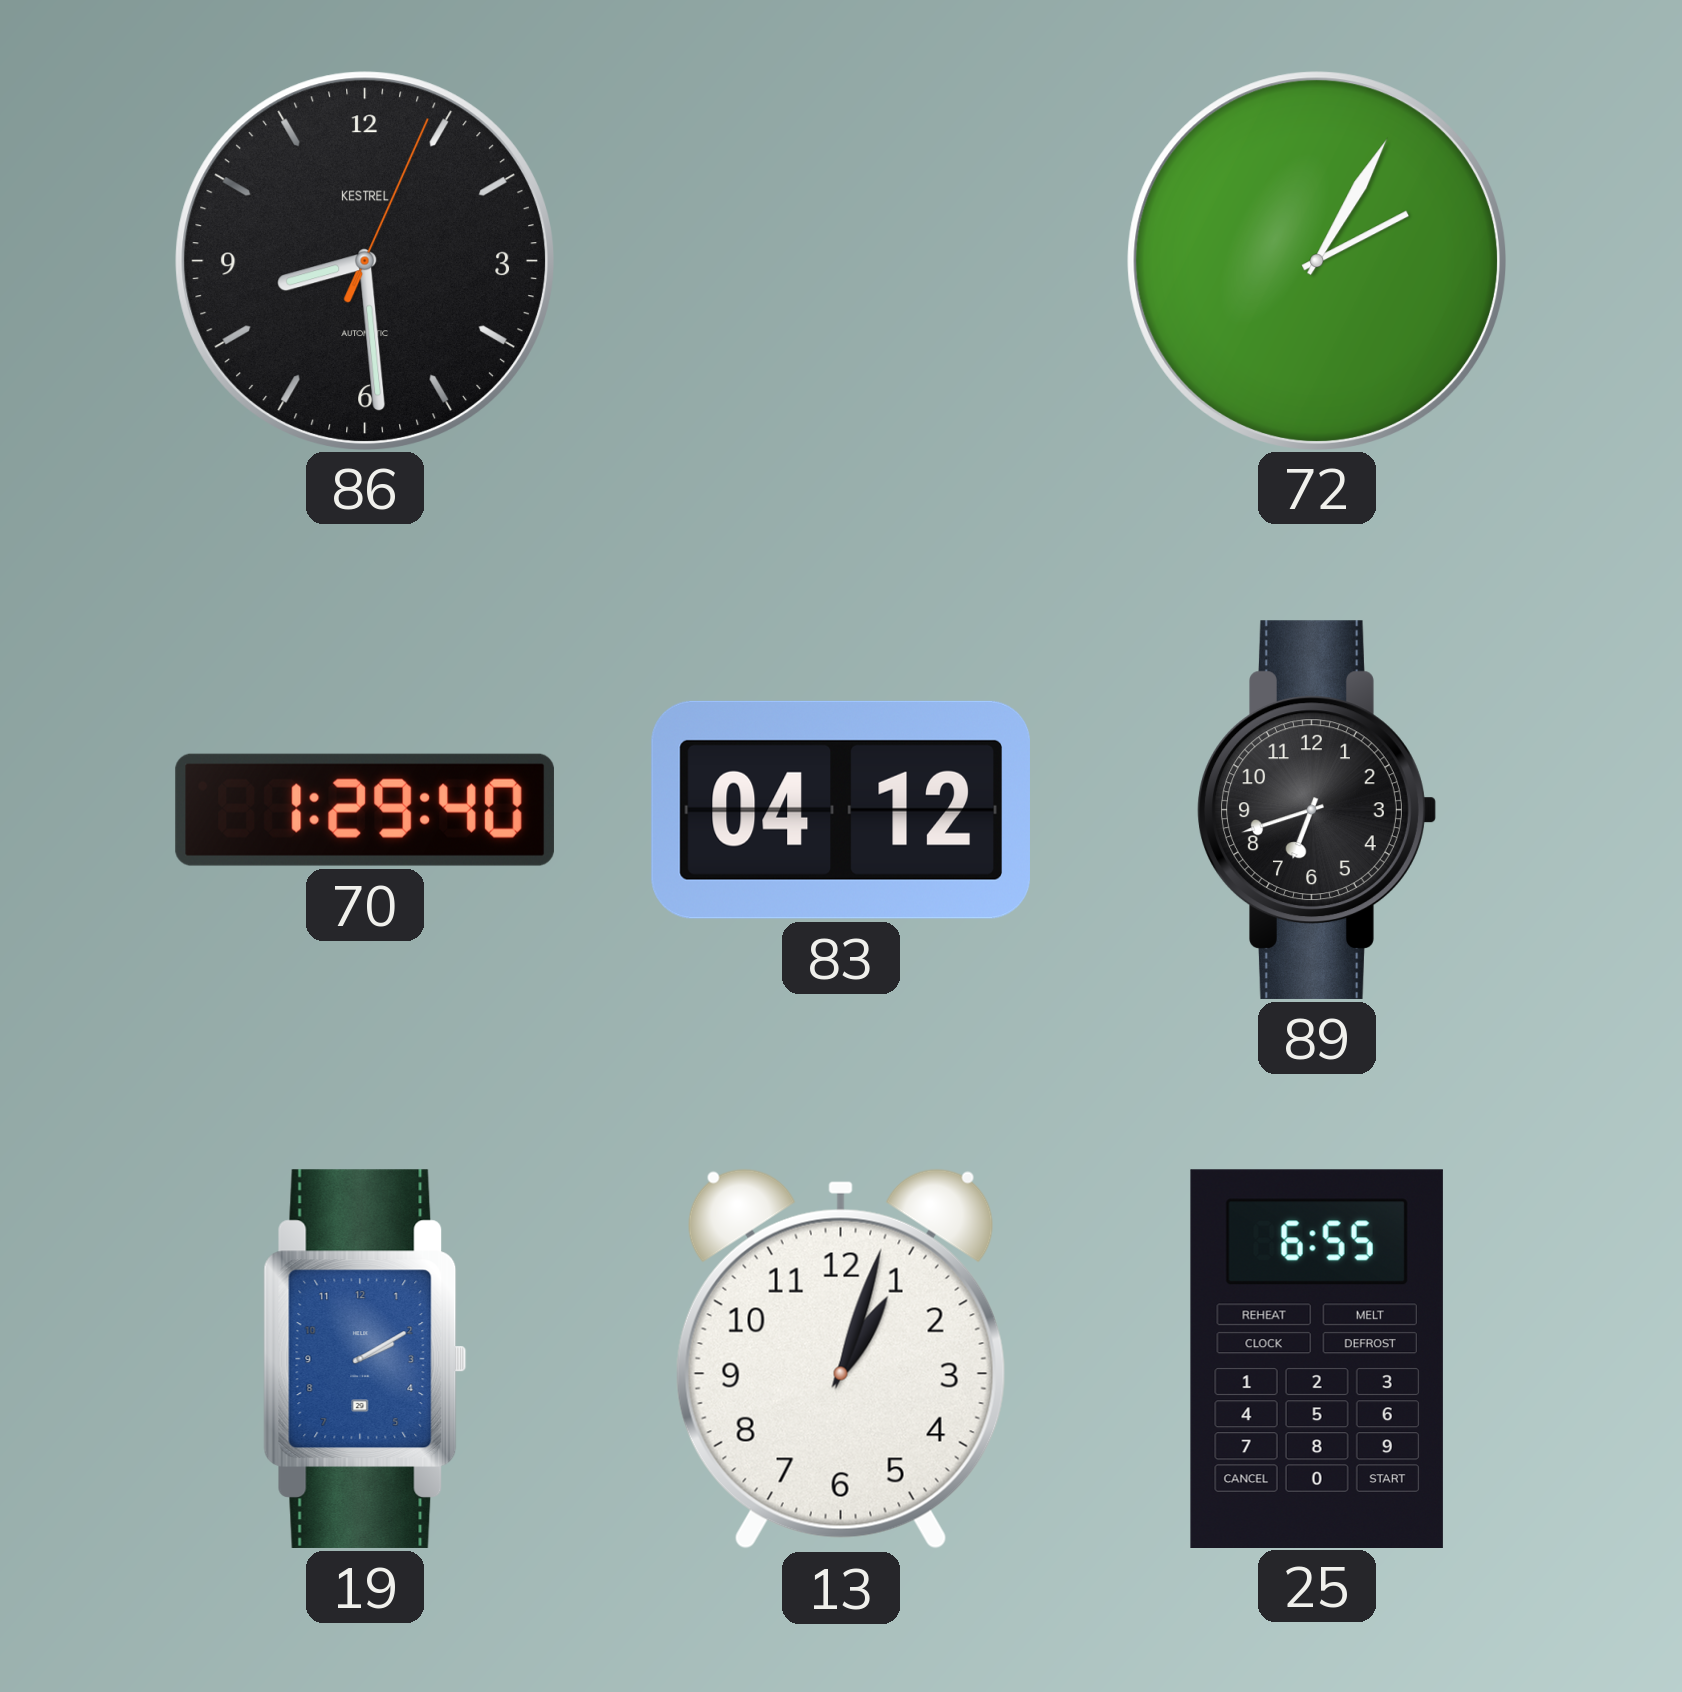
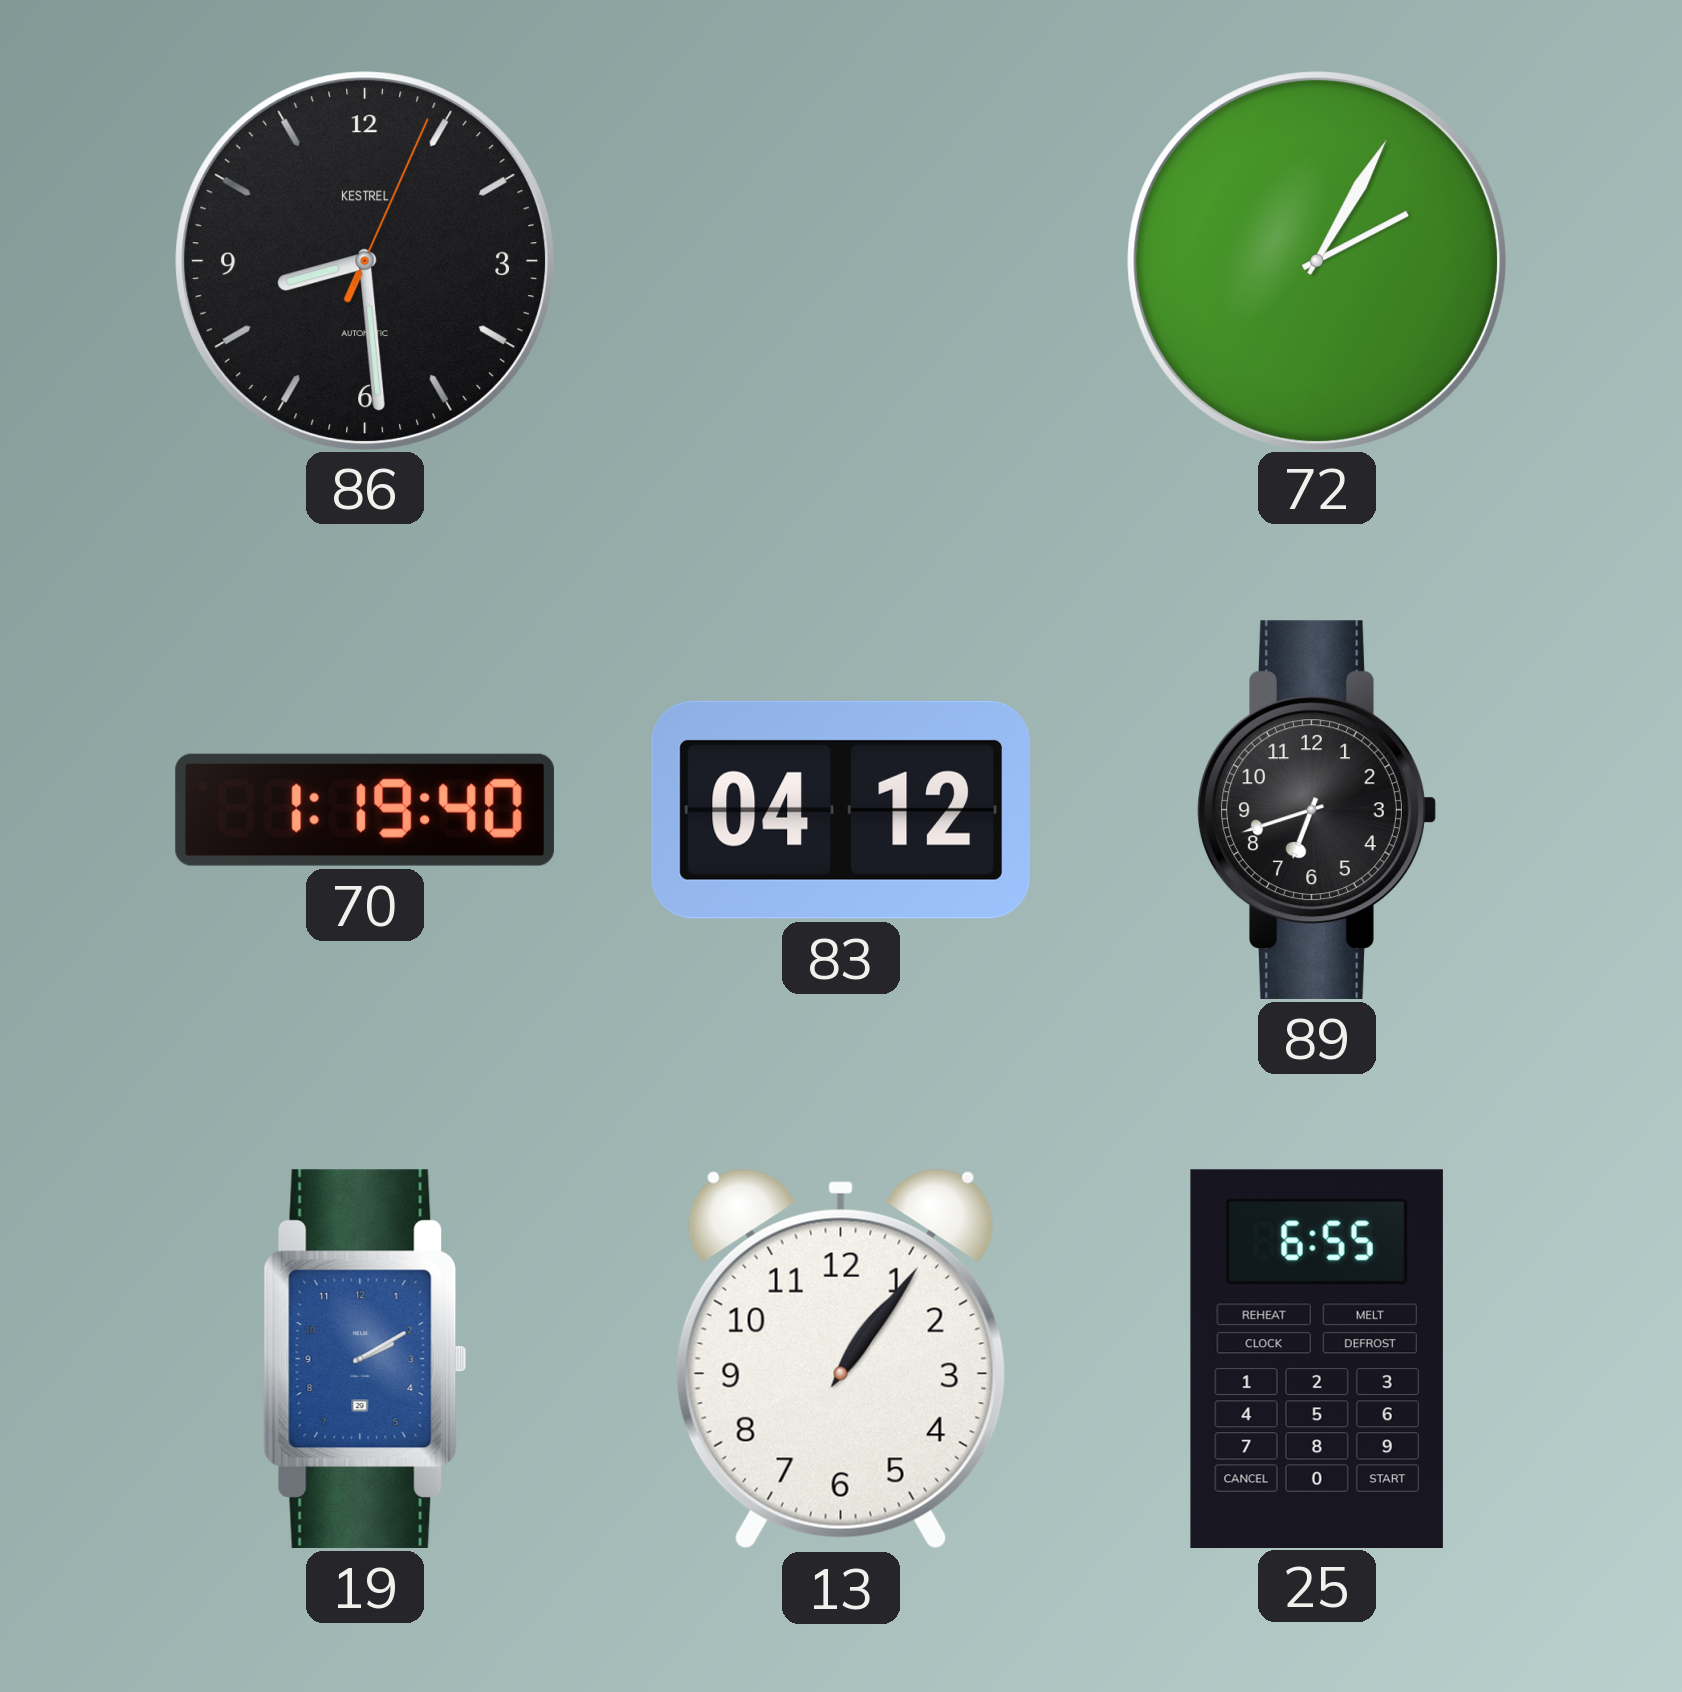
70: 1:29 -> 1:19 (365, 810)
13: 1:03 -> 1:06 (841, 1359)
